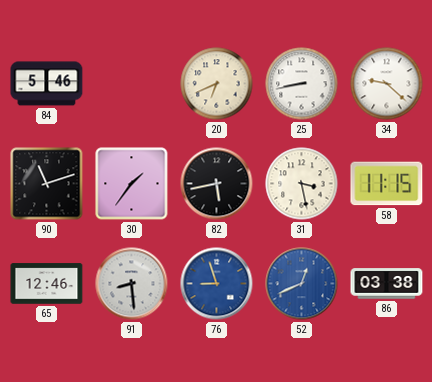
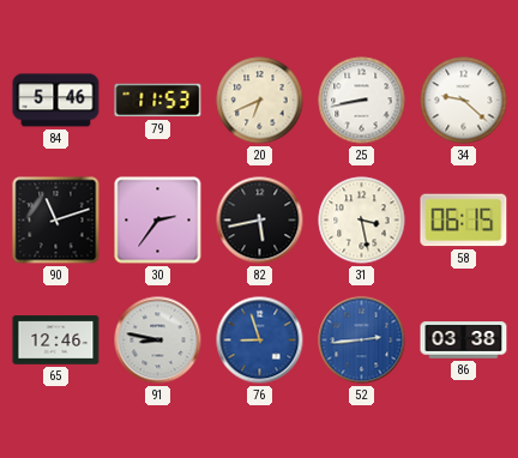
79: none -> 11:53 (158, 101)
30: 1:36 -> 2:36 (158, 221)
58: 11:15 -> 06:15 (464, 221)
91: 8:29 -> 8:47 (158, 341)
52: 12:41 -> 2:44 (362, 341)
